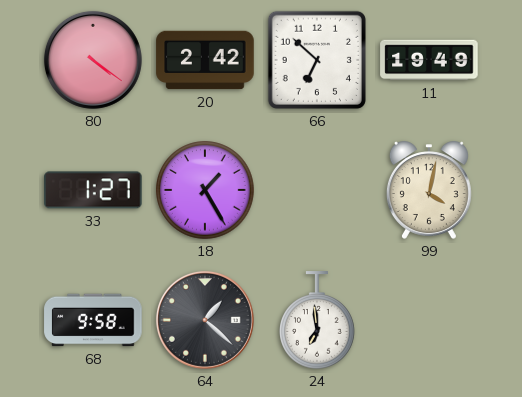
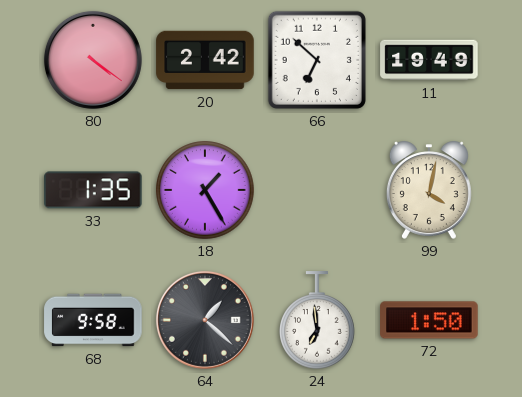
33: 1:27 -> 1:35 (93, 190)
72: none -> 1:50 (429, 320)
